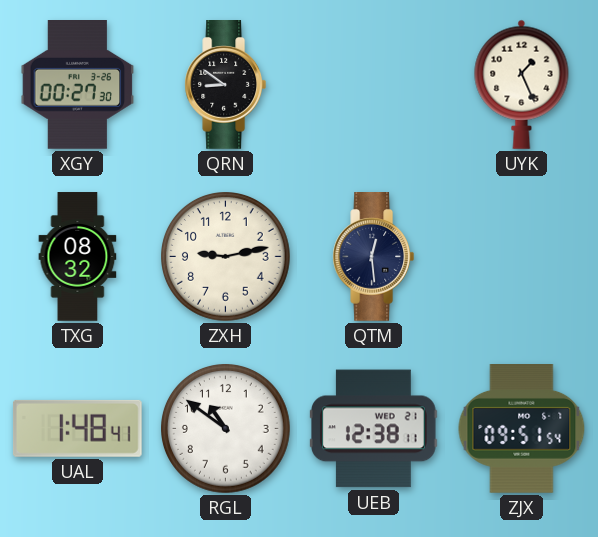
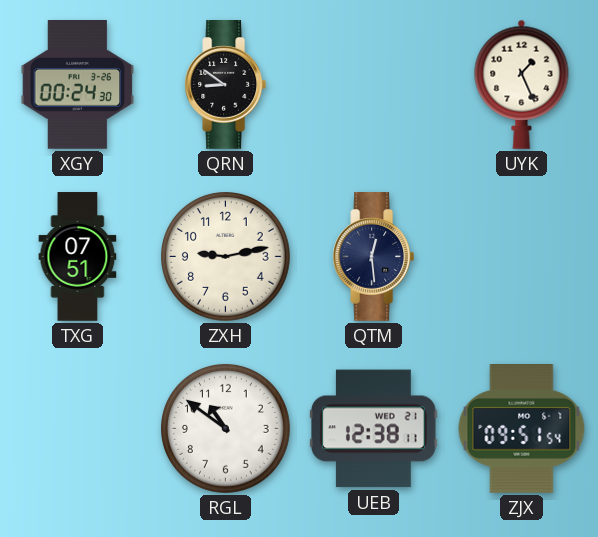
XGY: 00:27 -> 00:24 (78, 85)
TXG: 08:32 -> 07:51 (78, 257)
UAL: 1:48 -> none (77, 428)
